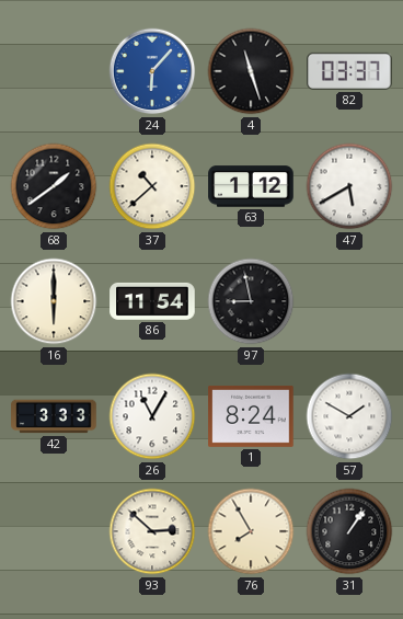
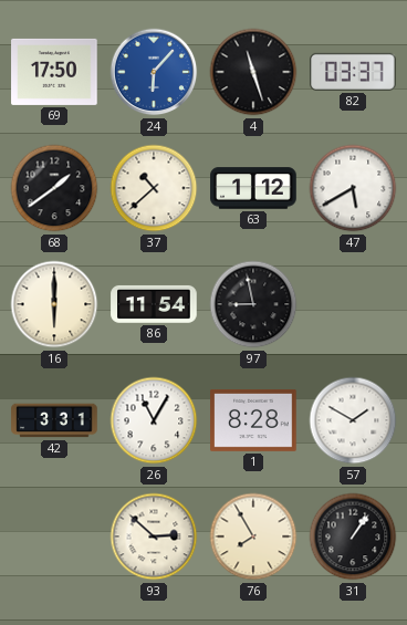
69: none -> 17:50 (54, 72)
42: 3:33 -> 3:31 (54, 420)
1: 8:24 -> 8:28 (253, 420)
